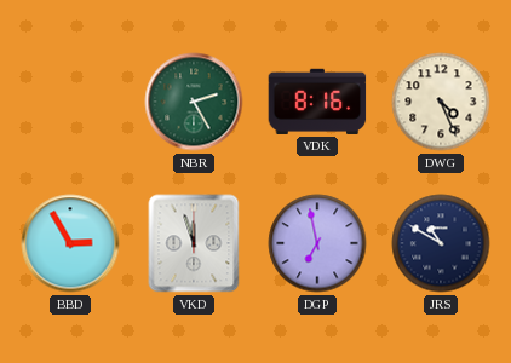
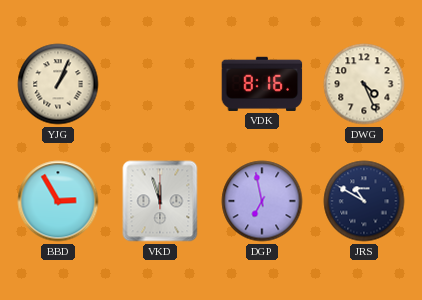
YJG: none -> 1:04 (58, 84)
NBR: 2:25 -> none (194, 102)
